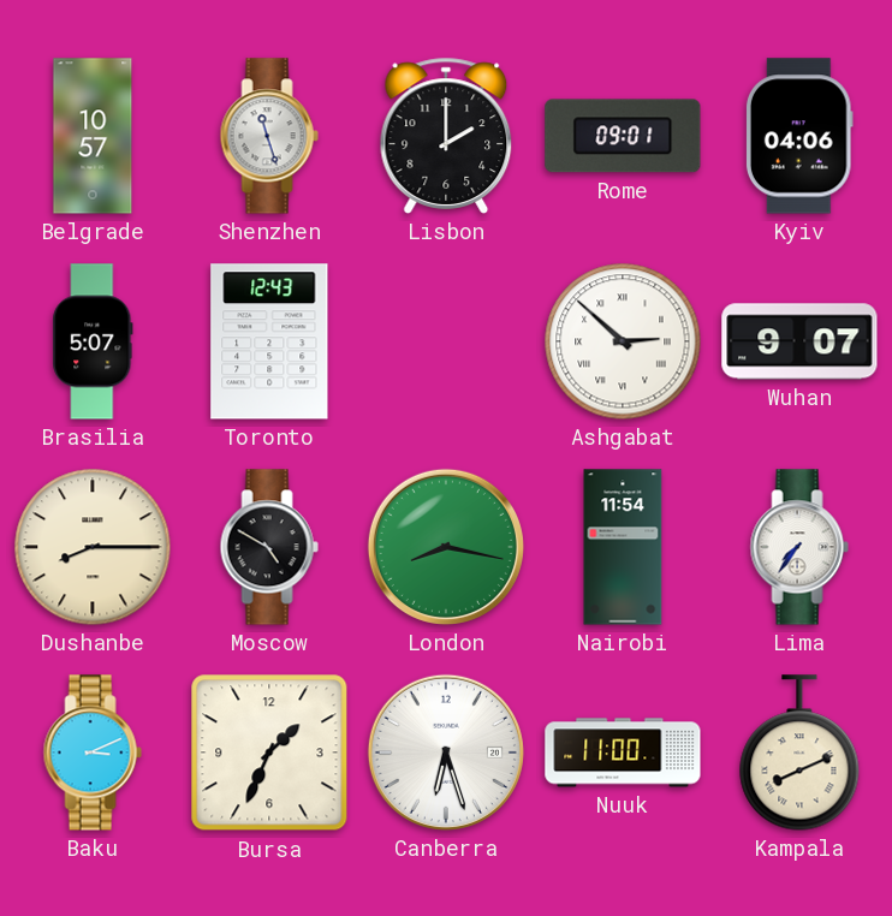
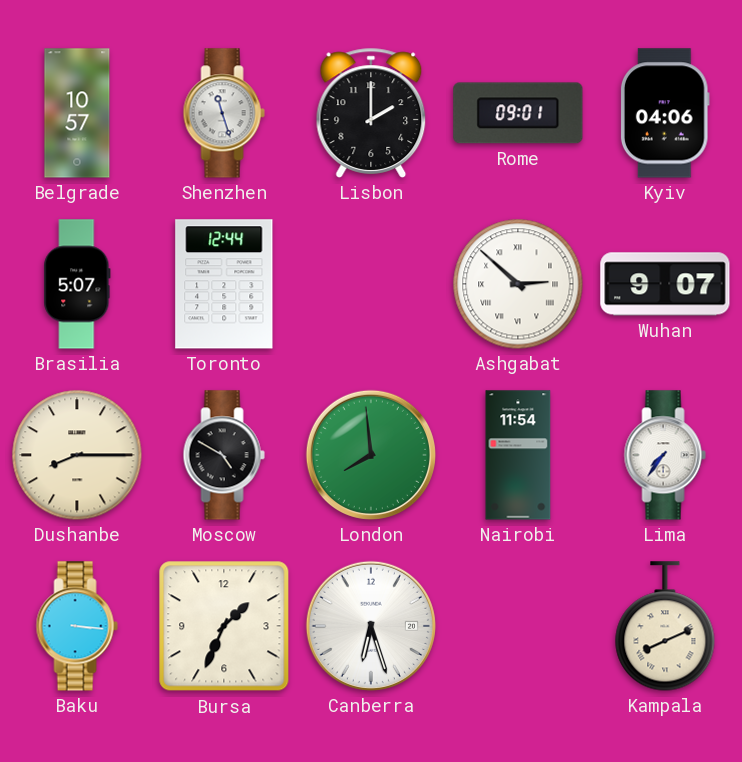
Toronto: 12:43 -> 12:44 (224, 284)
London: 8:17 -> 7:59 (371, 455)
Baku: 3:11 -> 3:16 (77, 626)
Nuuk: 11:00 -> none (623, 753)
